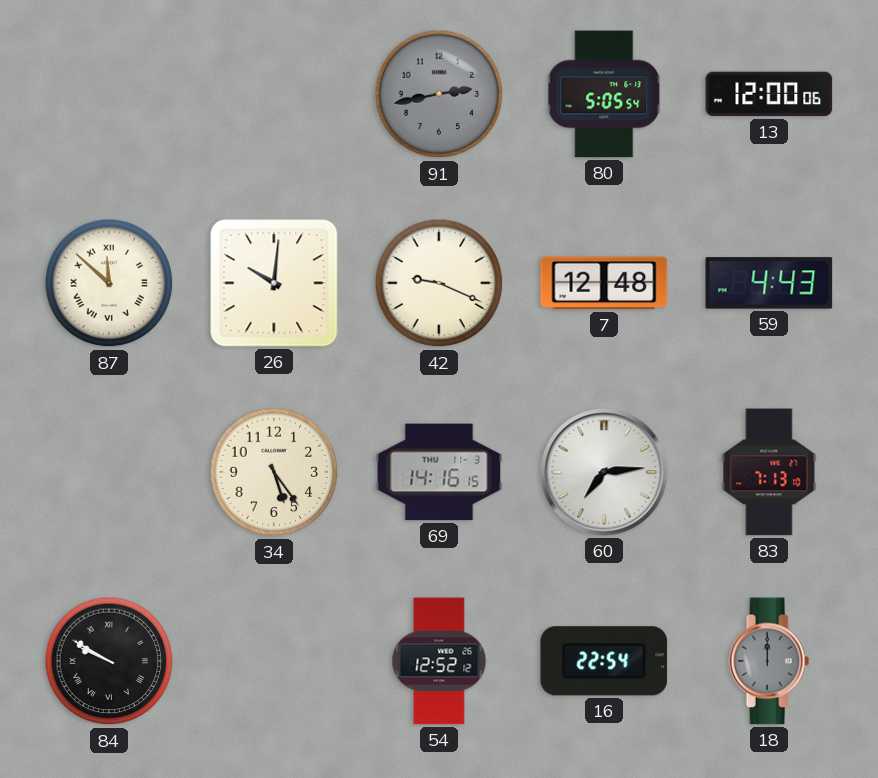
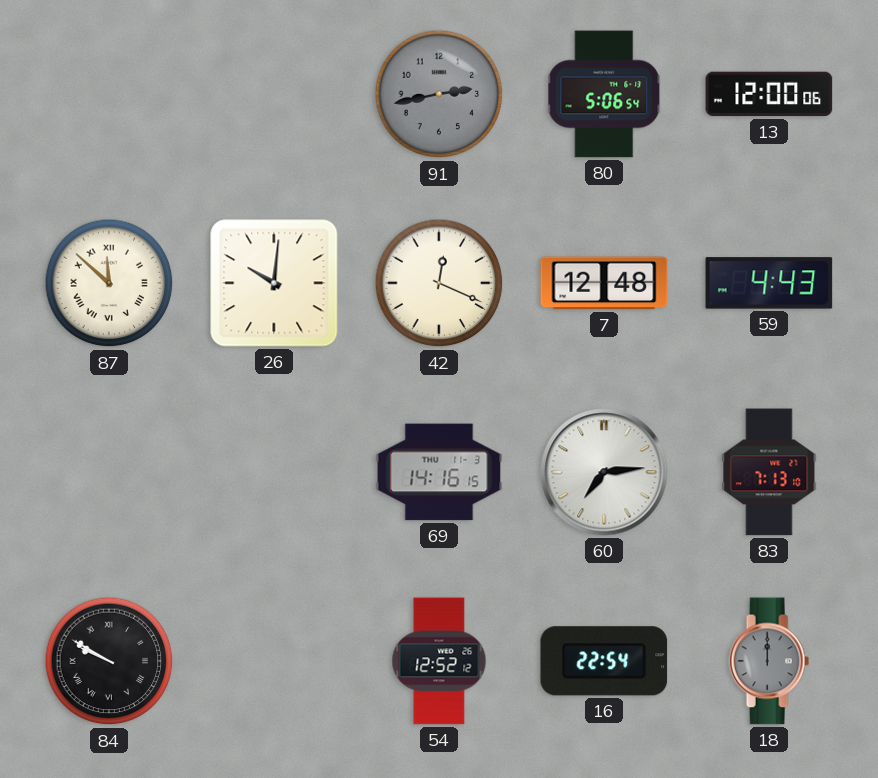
80: 5:05 -> 5:06 (605, 94)
42: 9:19 -> 12:19 (439, 283)
34: 5:24 -> none (274, 472)
